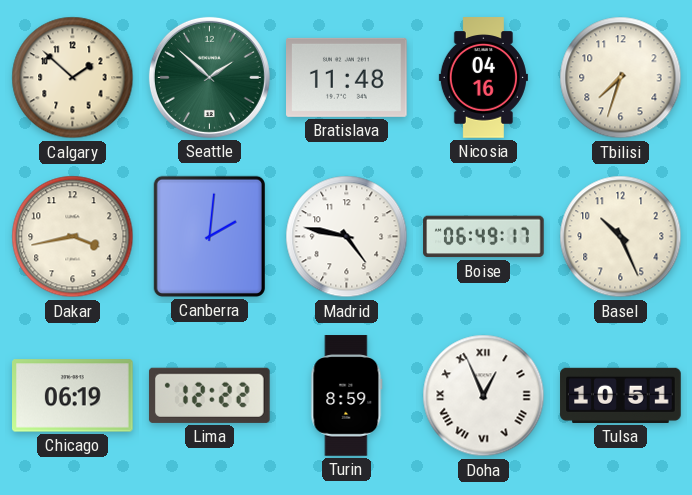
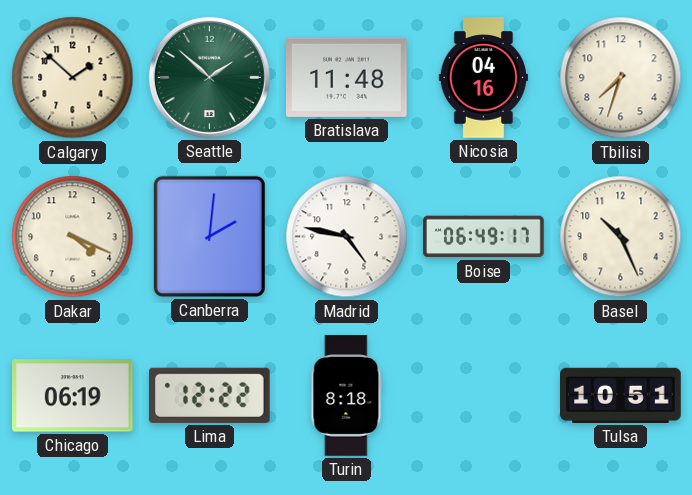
Dakar: 3:43 -> 4:19 (73, 237)
Turin: 8:59 -> 8:18 (347, 396)
Doha: 12:56 -> none (484, 396)
